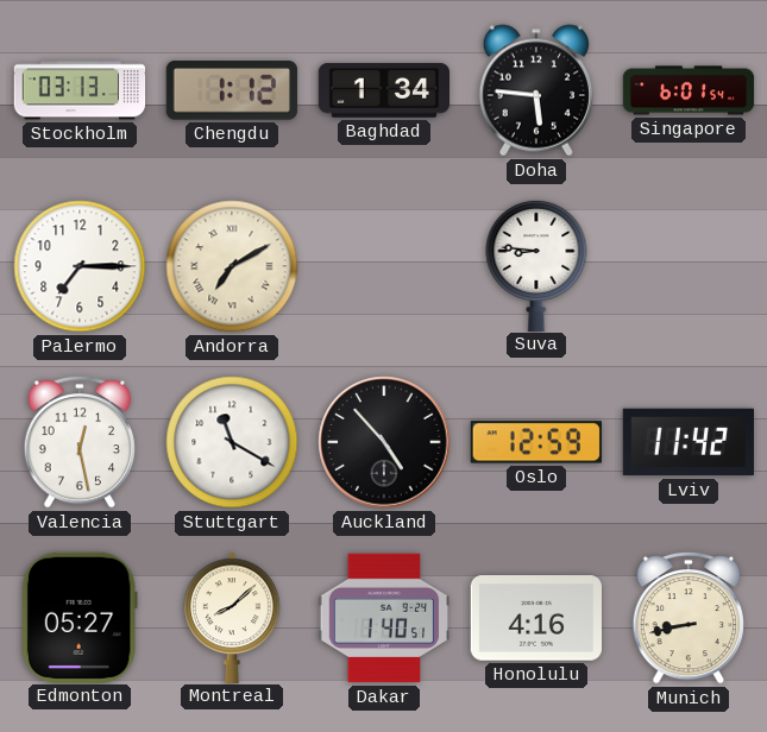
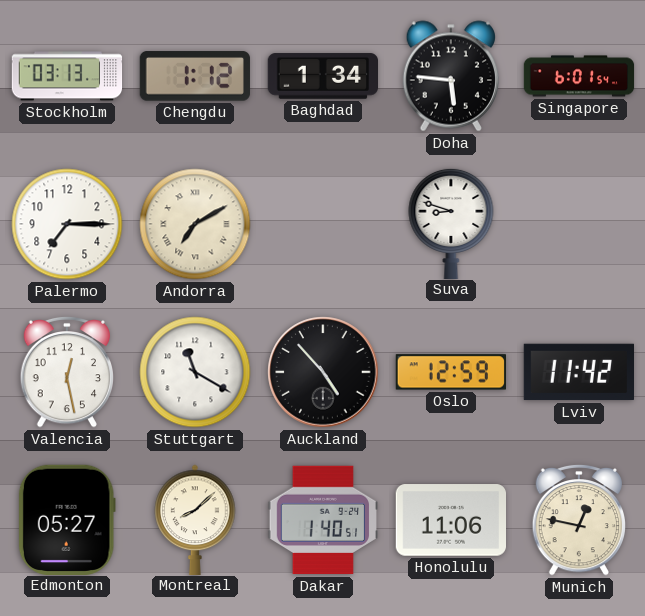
Suva: 8:46 -> 8:48 (451, 223)
Honolulu: 4:16 -> 11:06 (450, 520)
Munich: 8:43 -> 12:47 (578, 520)
